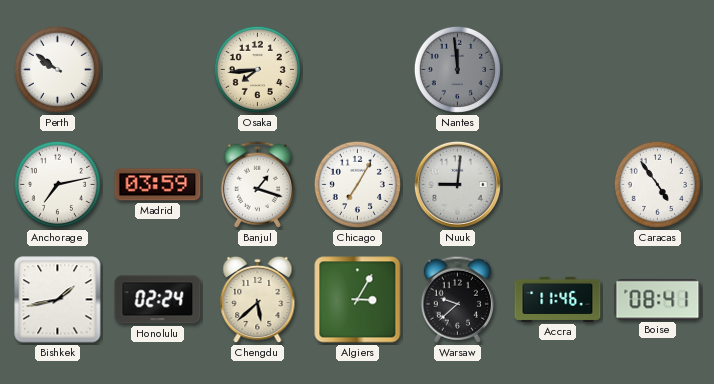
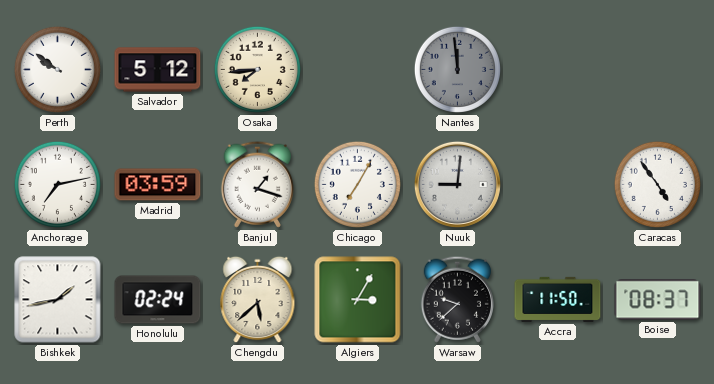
Salvador: none -> 5:12 (158, 70)
Accra: 11:46 -> 11:50 (558, 299)
Boise: 08:41 -> 08:37 (658, 300)
